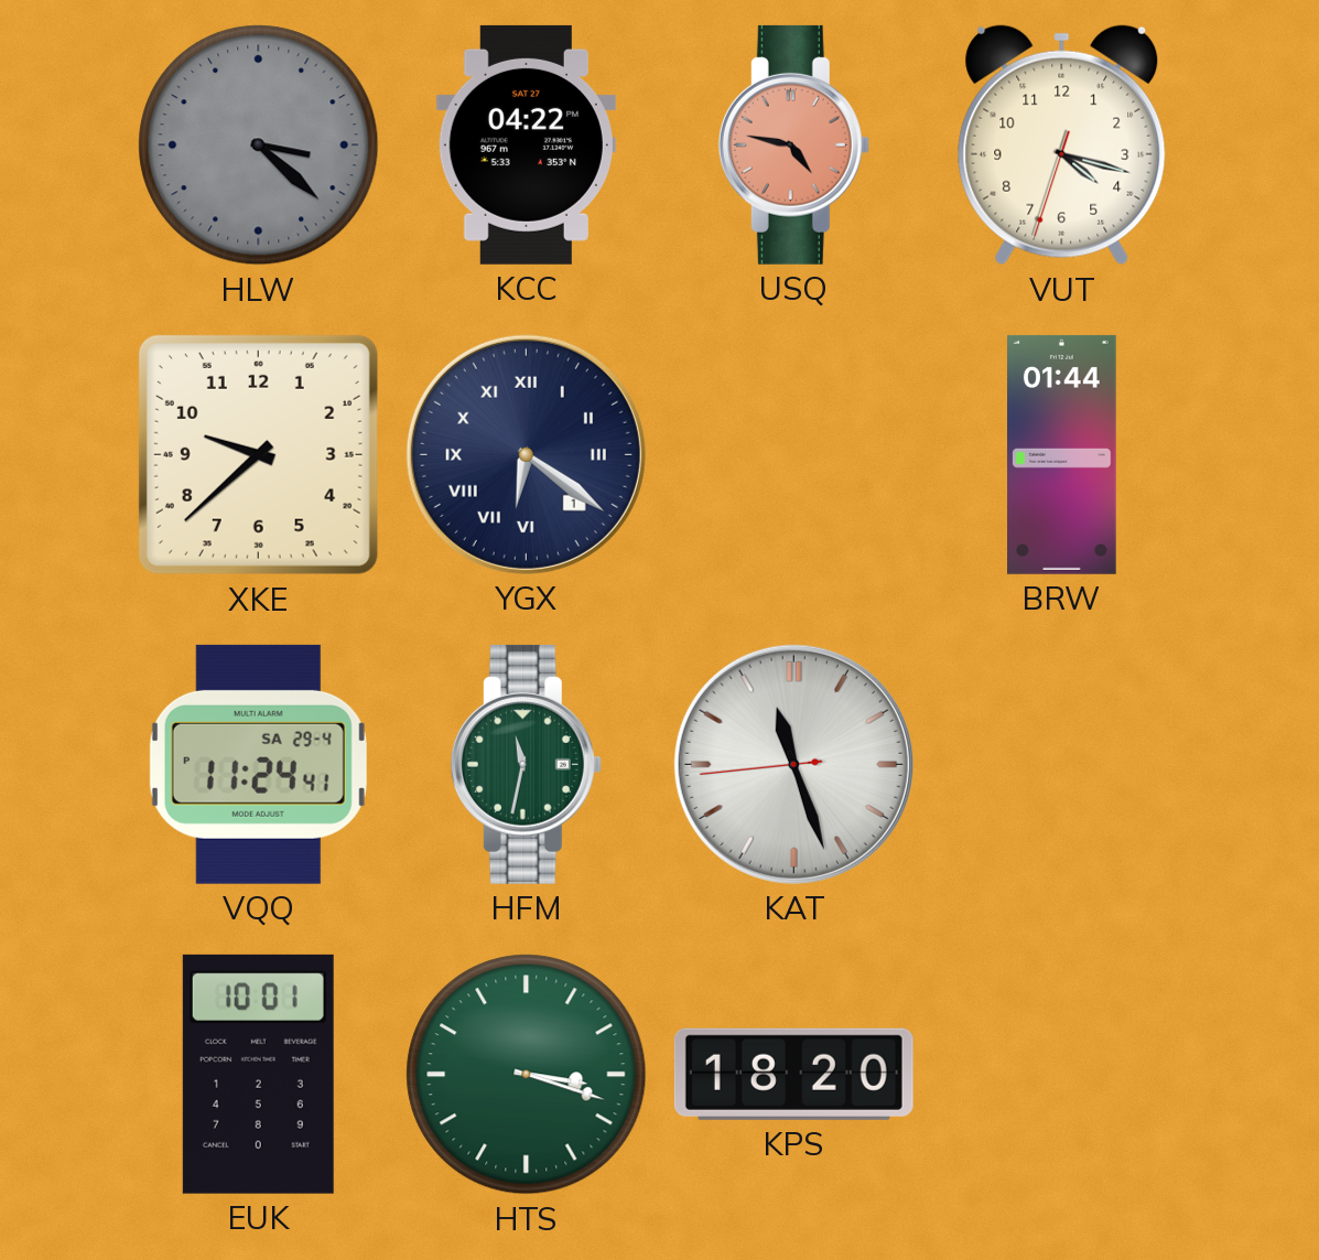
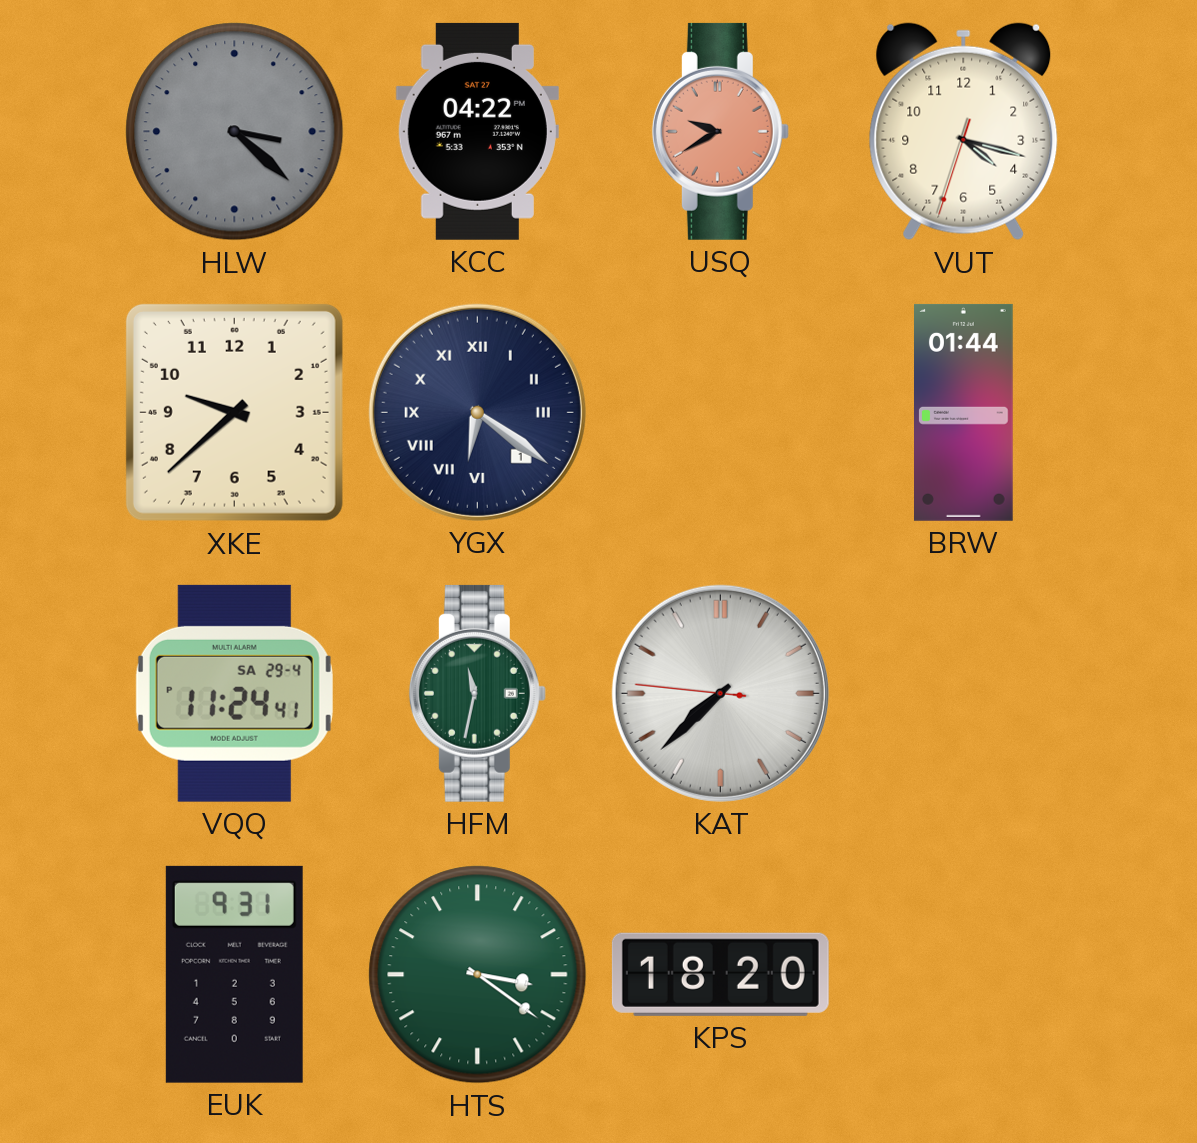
USQ: 4:47 -> 9:40 (720, 131)
KAT: 11:26 -> 7:37 (720, 693)
EUK: 10:01 -> 9:31 (234, 974)
HTS: 3:18 -> 3:21 (478, 975)
